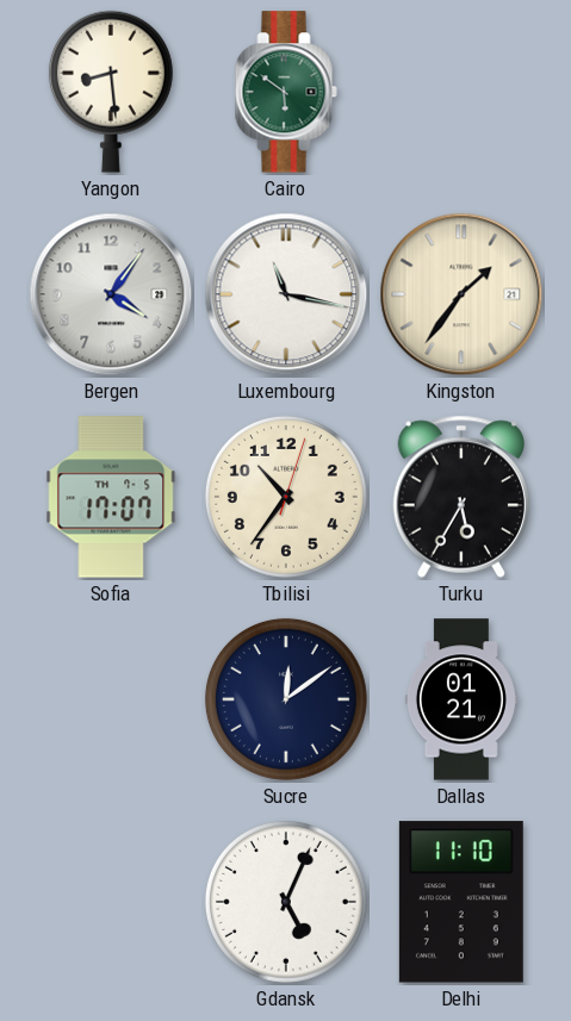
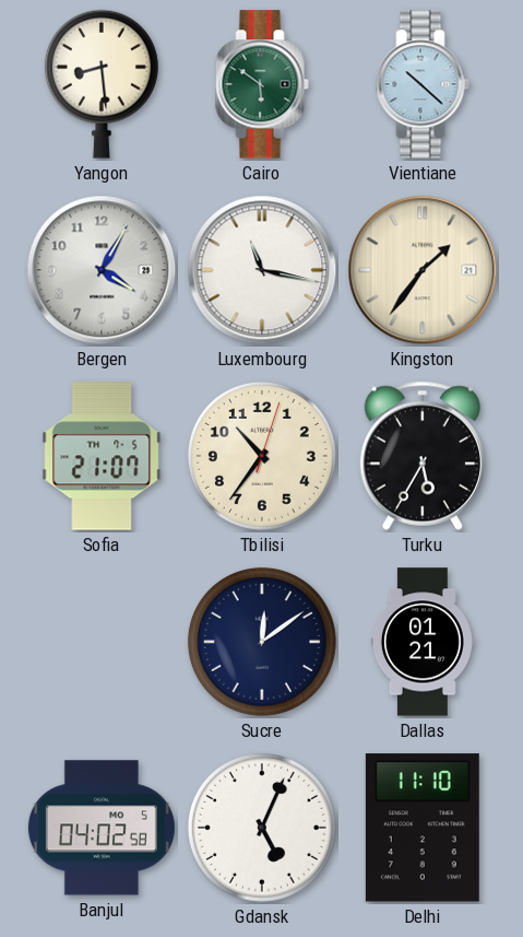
Vientiane: none -> 10:22 (423, 84)
Bergen: 4:06 -> 4:05 (102, 270)
Sofia: 17:07 -> 21:07 (102, 456)
Banjul: none -> 04:02 (102, 828)
